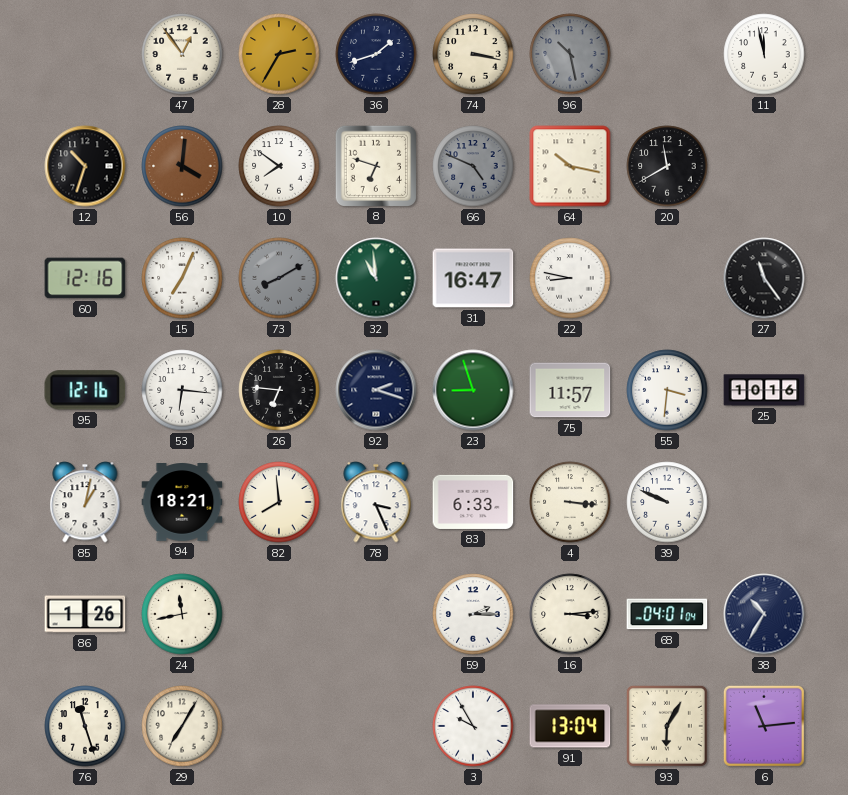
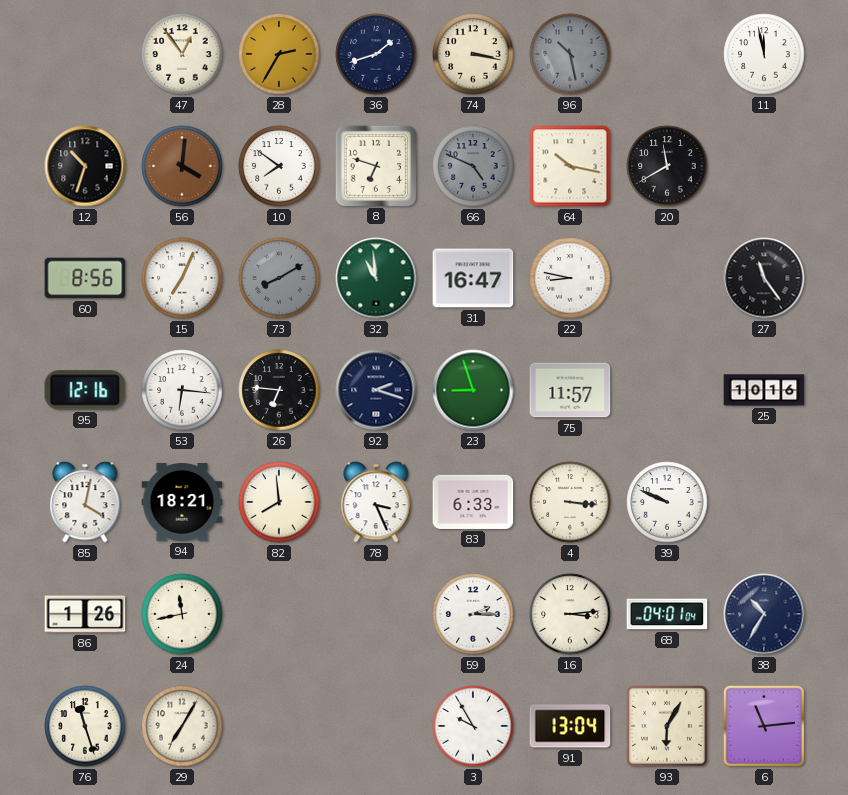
60: 12:16 -> 8:56 (85, 278)
55: 3:31 -> none (667, 390)
85: 1:02 -> 4:02 (85, 502)
